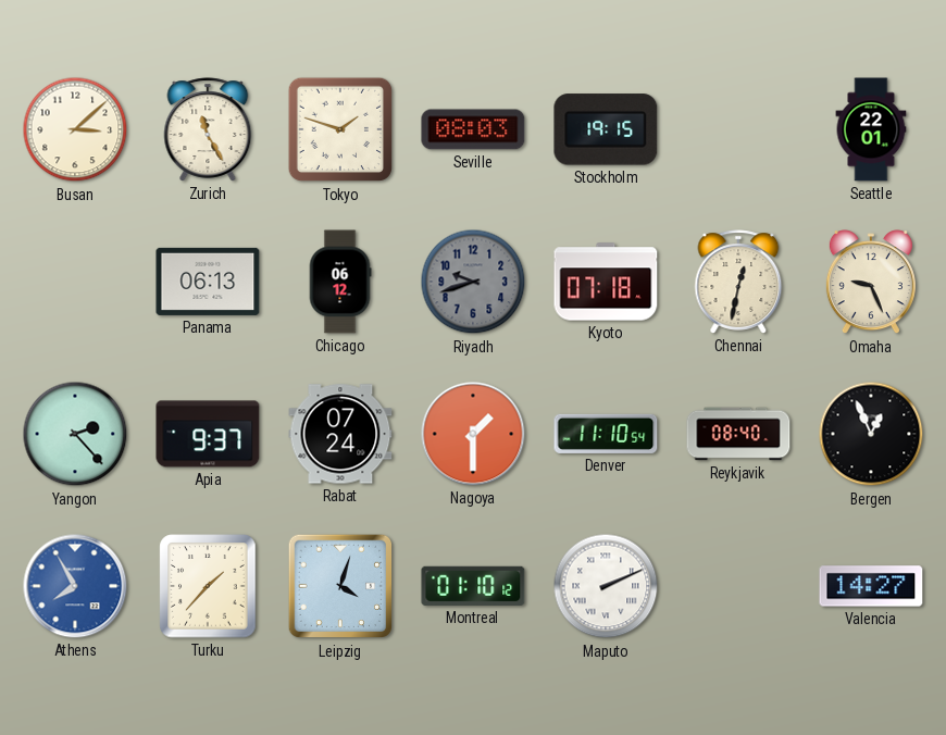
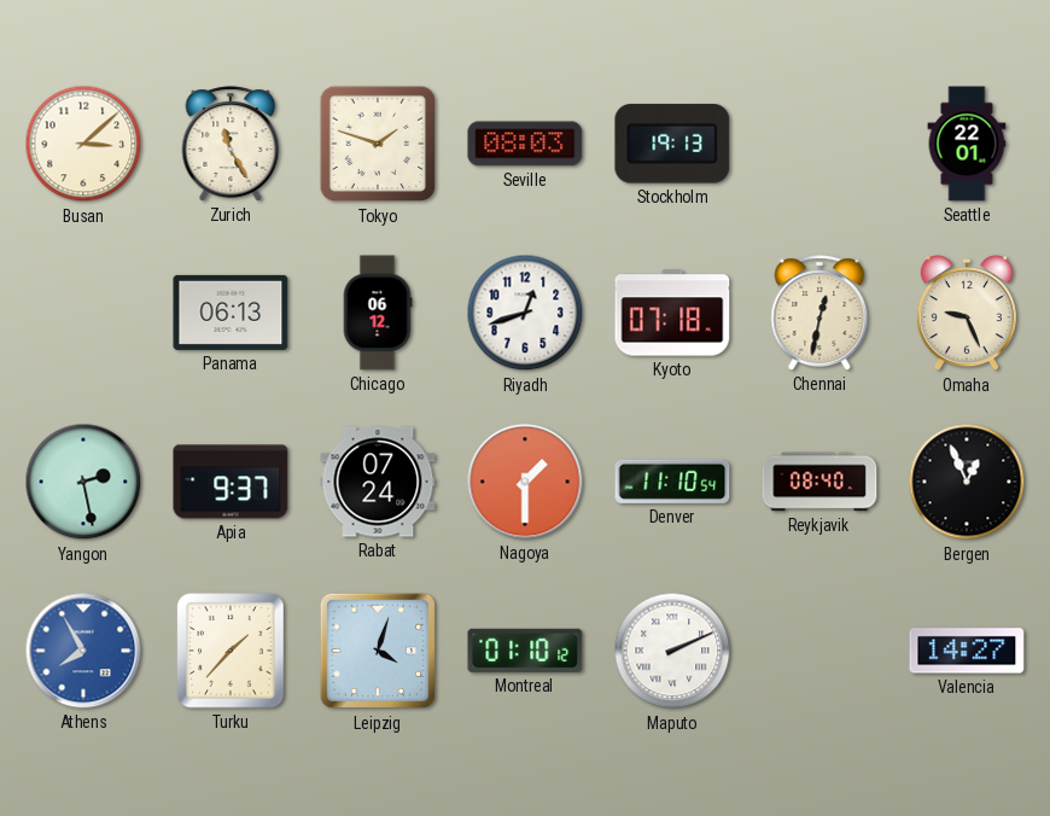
Stockholm: 19:15 -> 19:13 (672, 144)
Riyadh: 9:42 -> 12:42 (525, 313)
Riyadh dial: grey -> white (525, 313)
Yangon: 2:23 -> 2:28 (83, 482)
